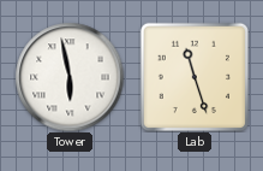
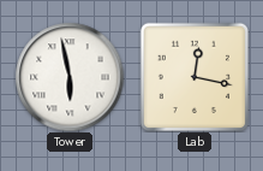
Lab: 11:27 -> 12:17 (193, 76)
